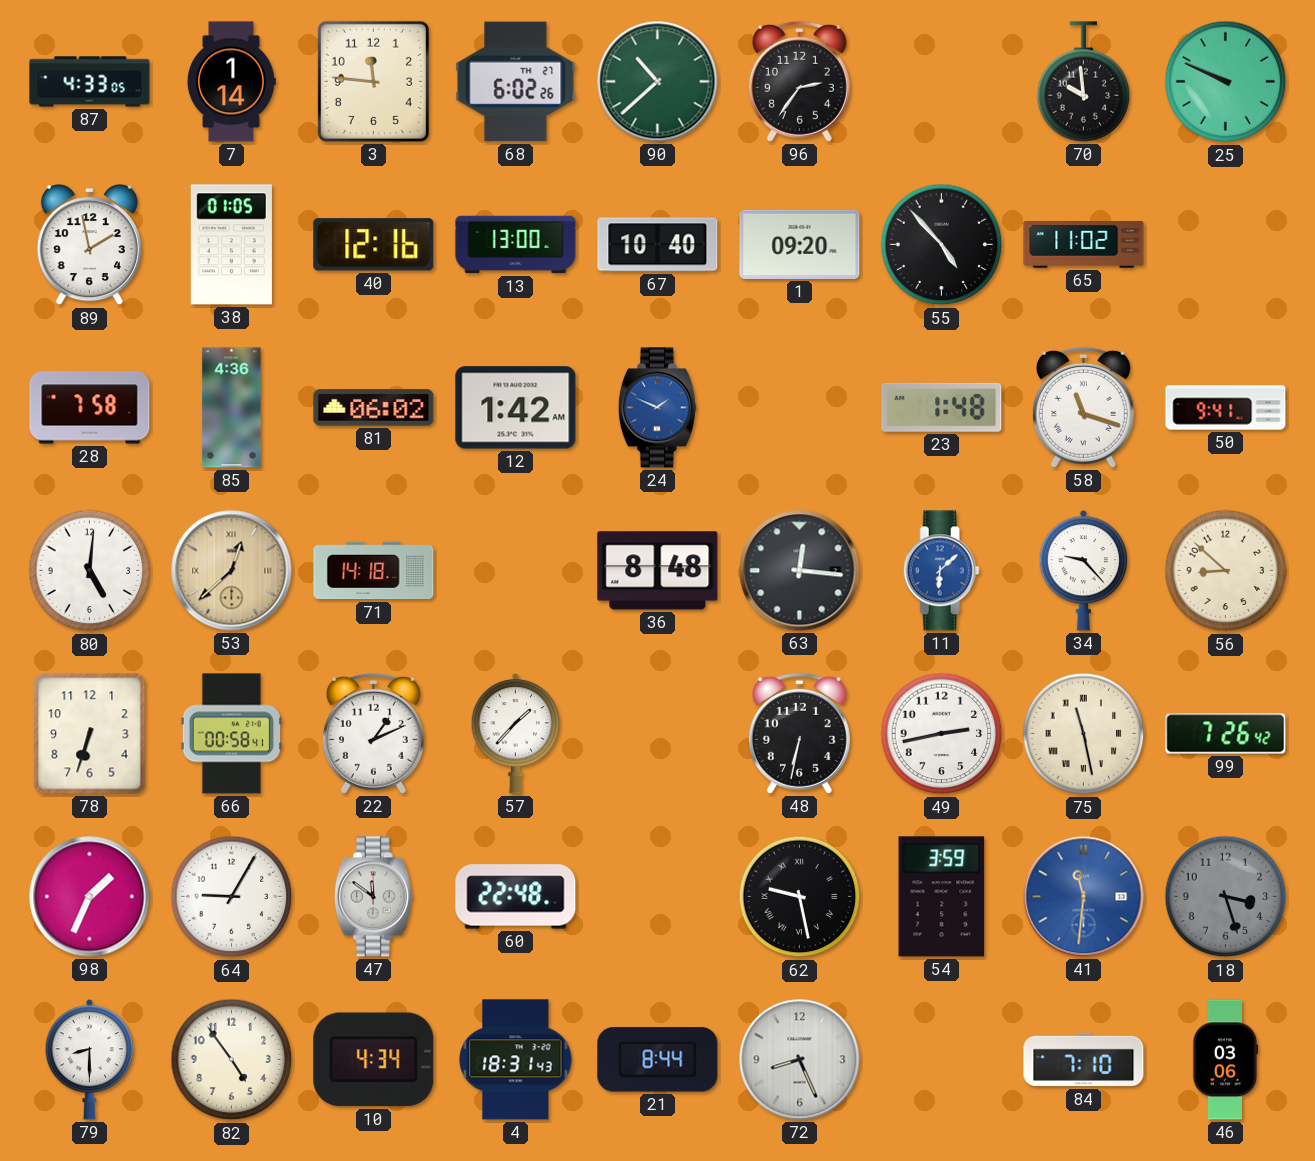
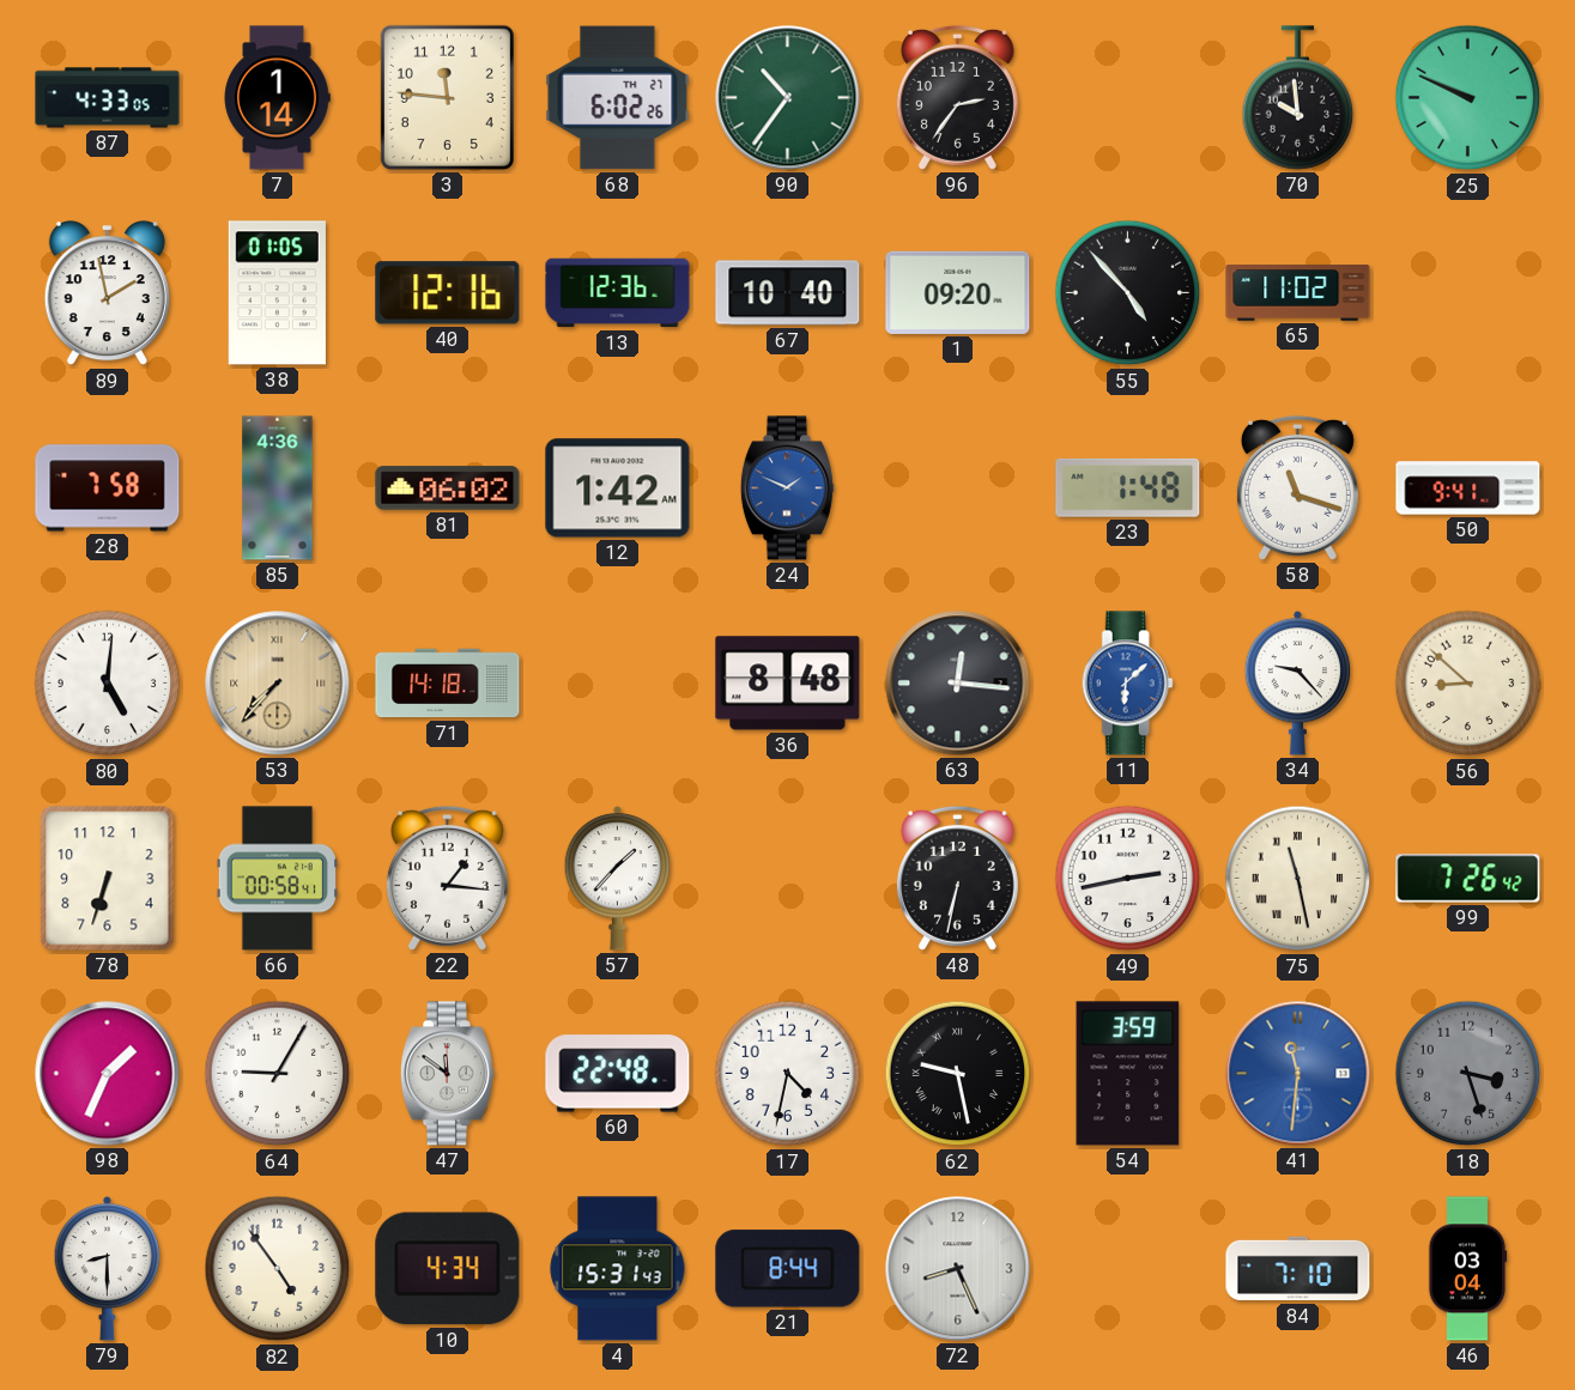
90: 10:38 -> 10:36 (788, 98)
13: 13:00 -> 12:36 (618, 293)
53: 12:38 -> 7:37 (278, 684)
22: 1:11 -> 1:16 (447, 878)
17: none -> 4:32 (788, 1074)
4: 18:31 -> 15:31 (618, 1269)
46: 03:06 -> 03:04 (1467, 1269)
